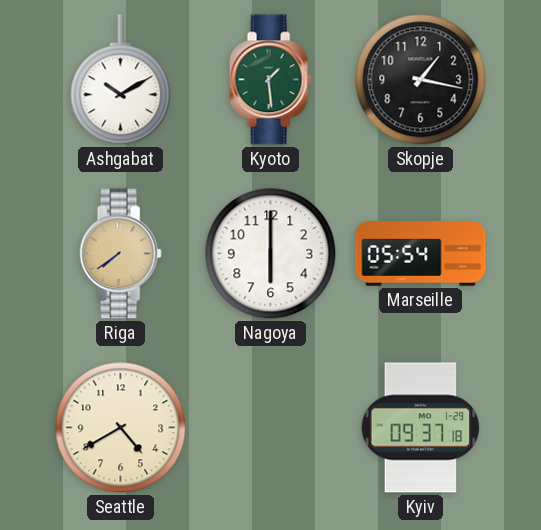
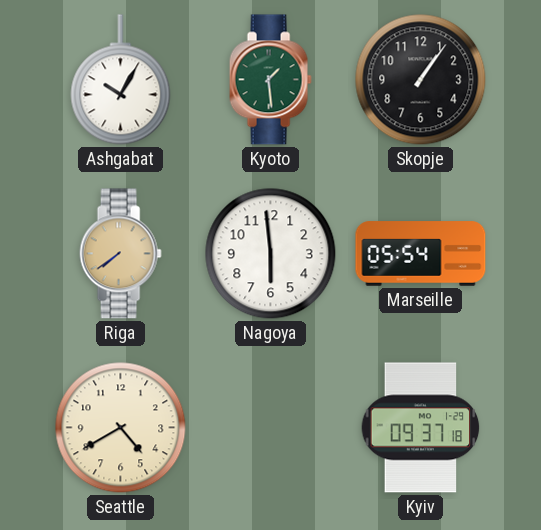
Ashgabat: 10:10 -> 10:05 (121, 80)
Skopje: 1:17 -> 1:06 (421, 80)
Nagoya: 6:00 -> 5:59 (271, 254)
